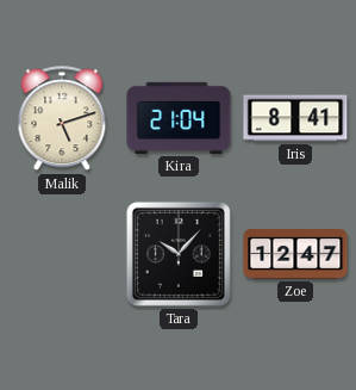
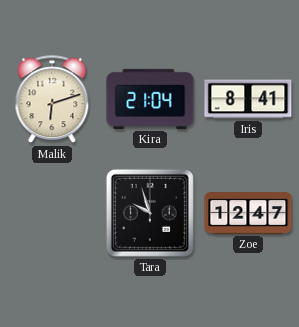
Malik: 5:12 -> 6:12 (52, 100)
Tara: 10:07 -> 9:57 (150, 213)
